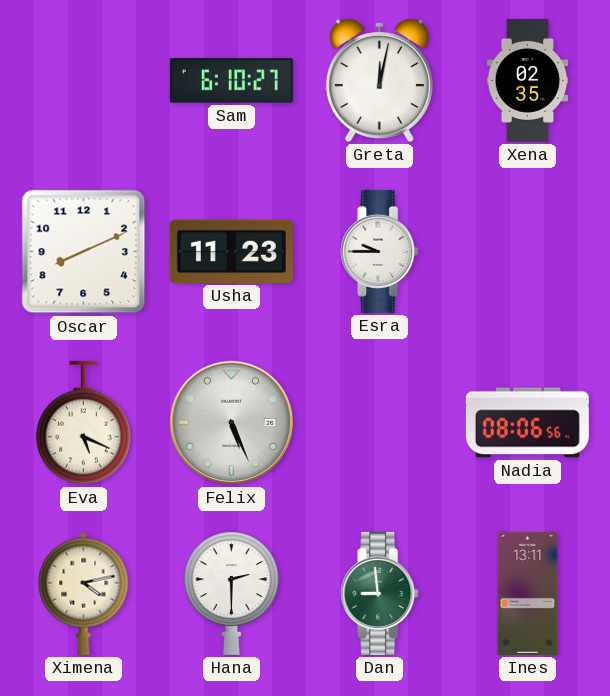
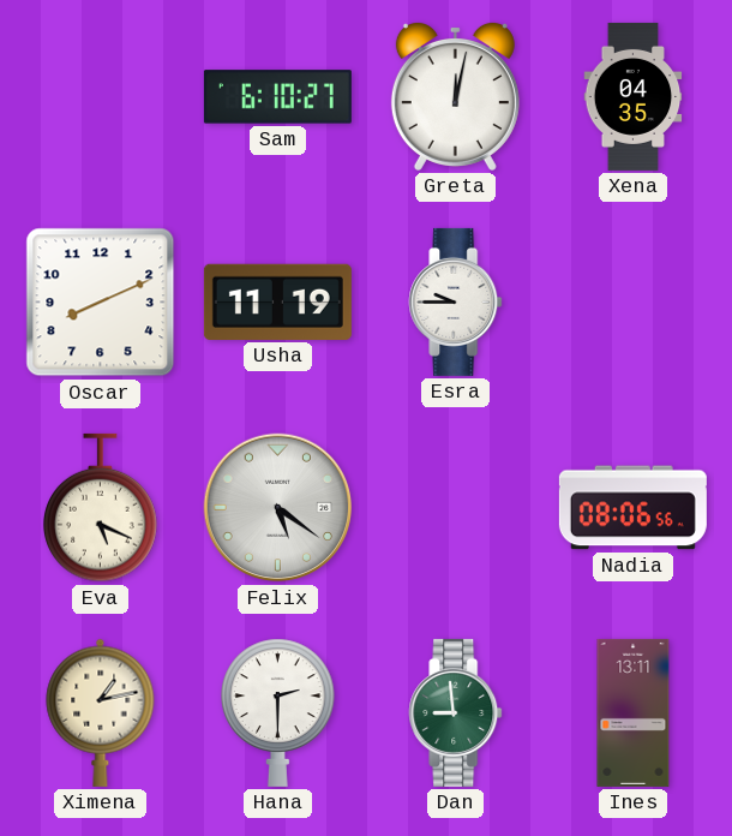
Xena: 02:35 -> 04:35 (634, 96)
Usha: 11:23 -> 11:19 (277, 301)
Felix: 5:26 -> 5:21 (278, 508)
Ximena: 4:13 -> 1:13 (101, 712)
